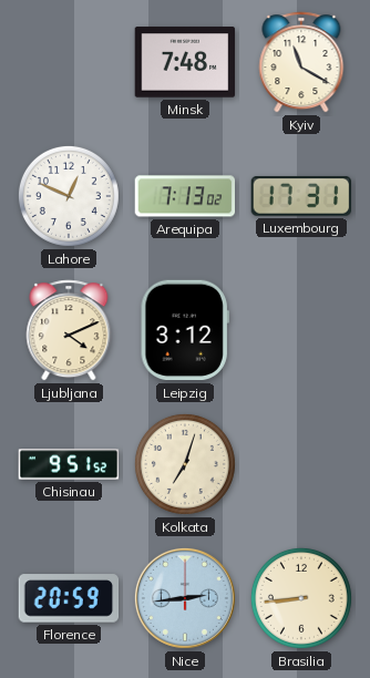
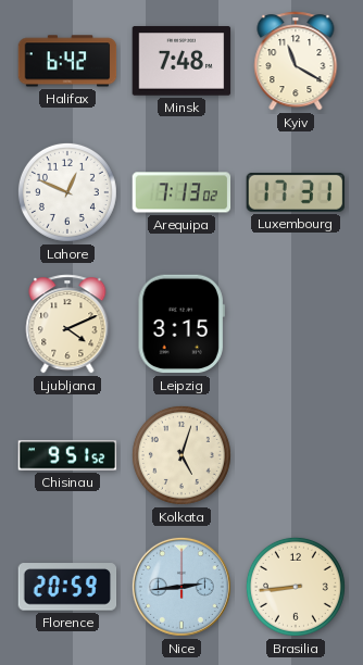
Halifax: none -> 6:42 (67, 61)
Leipzig: 3:12 -> 3:15 (181, 324)
Kolkata: 7:03 -> 5:03 (181, 455)
